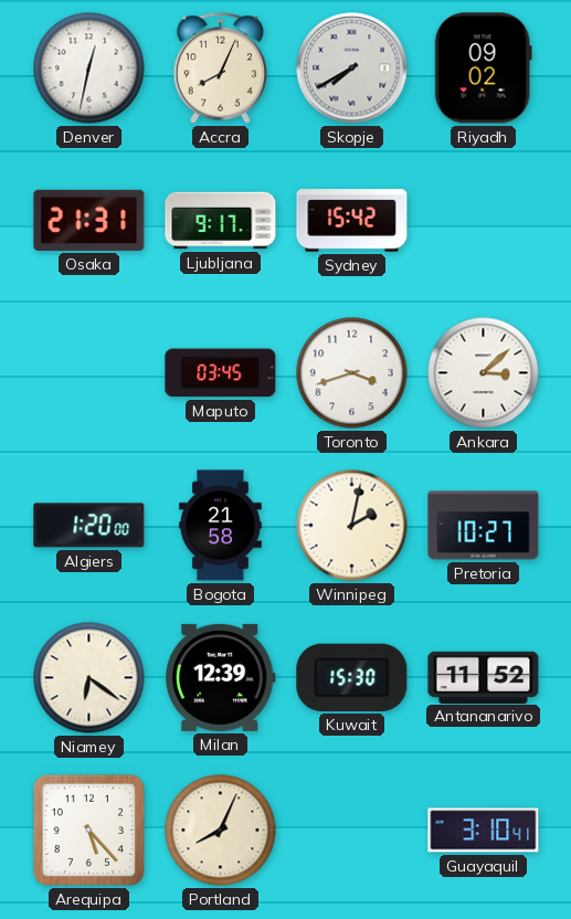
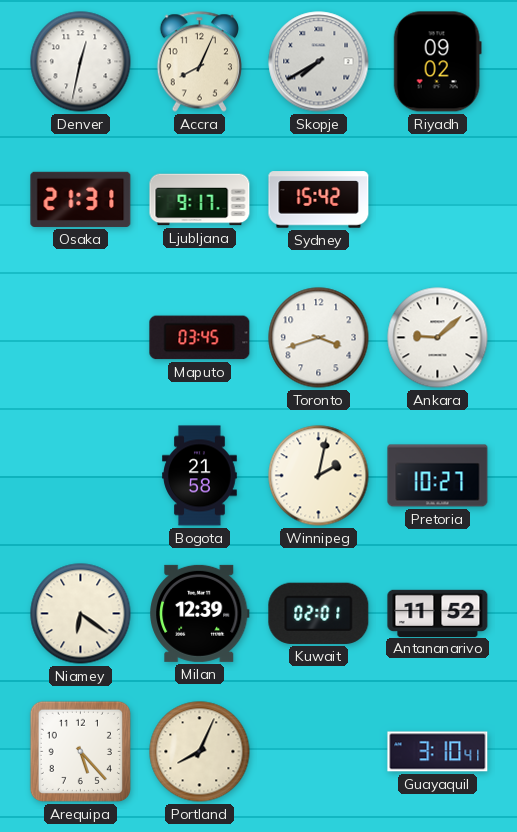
Ankara: 3:08 -> 9:08 (438, 338)
Algiers: 1:20 -> none (89, 526)
Kuwait: 15:30 -> 02:01 (319, 613)
